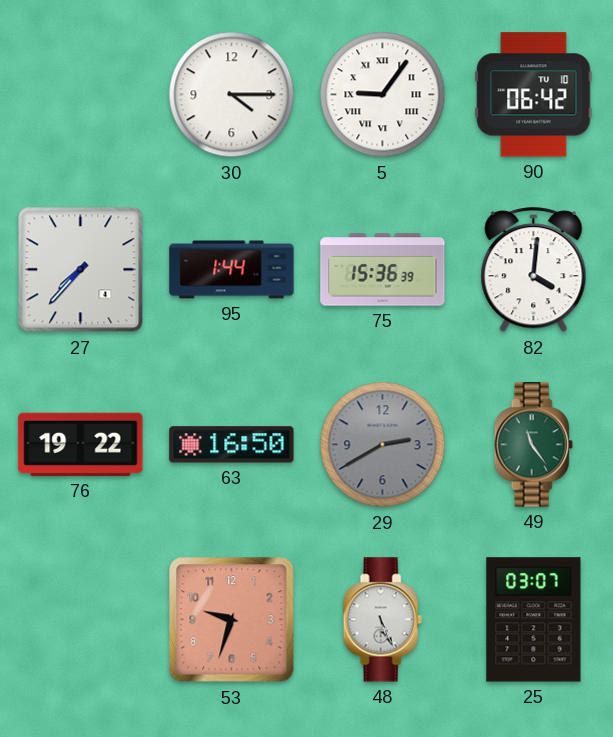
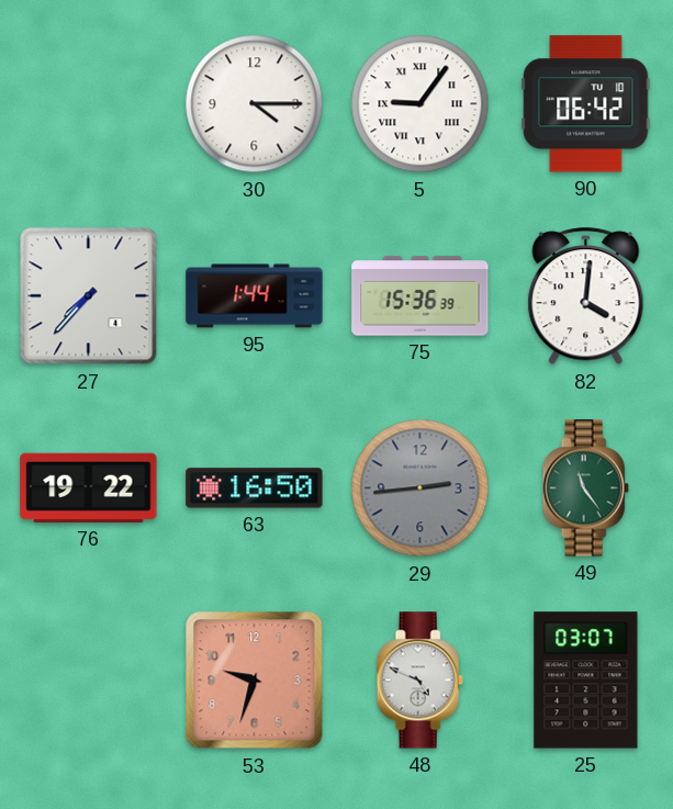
29: 2:40 -> 2:44 (420, 488)
48: 5:26 -> 4:49 (419, 681)
